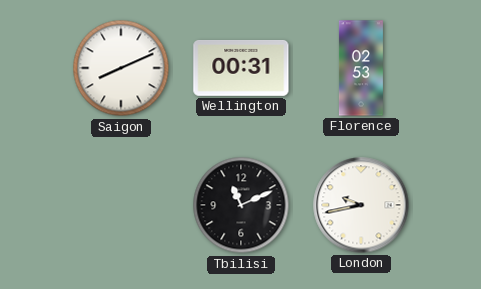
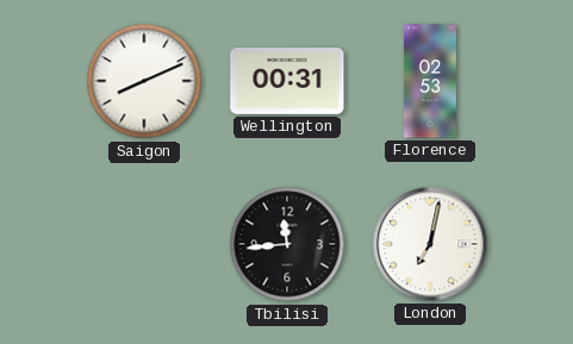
Tbilisi: 11:11 -> 11:44 (287, 244)
London: 9:43 -> 7:02 (430, 244)
